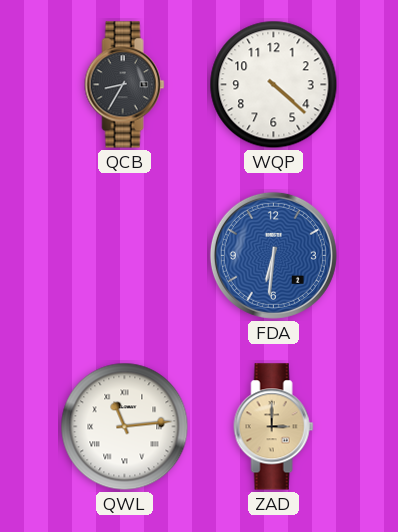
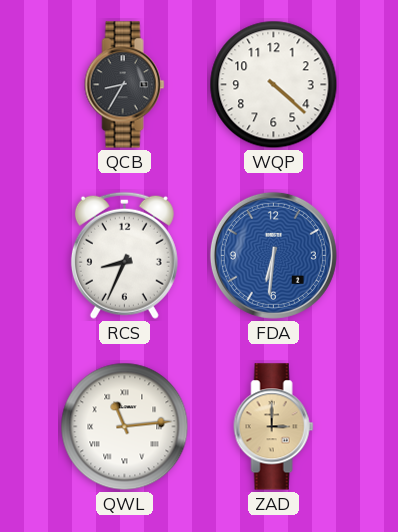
RCS: none -> 8:34 (124, 255)
